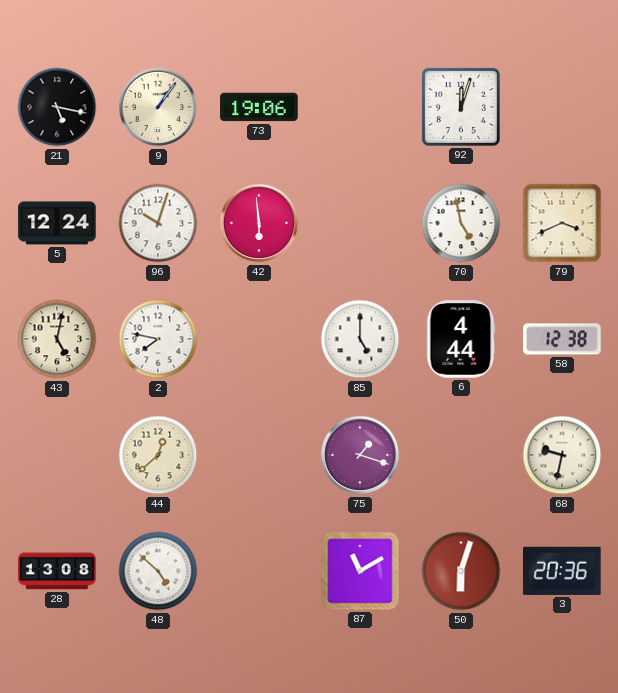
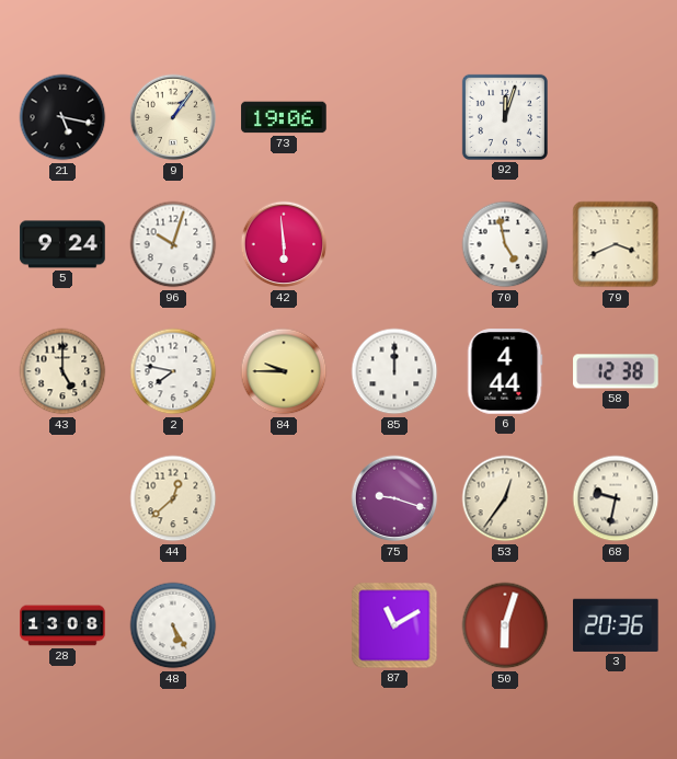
5: 12:24 -> 9:24 (62, 244)
43: 5:02 -> 5:00 (62, 371)
84: none -> 9:45 (284, 371)
85: 5:00 -> 12:00 (394, 371)
75: 1:18 -> 9:18 (394, 498)
53: none -> 12:36 (505, 498)
48: 4:52 -> 5:25 (173, 625)
